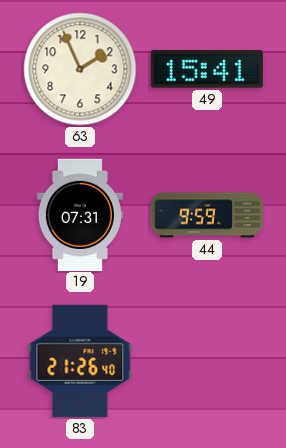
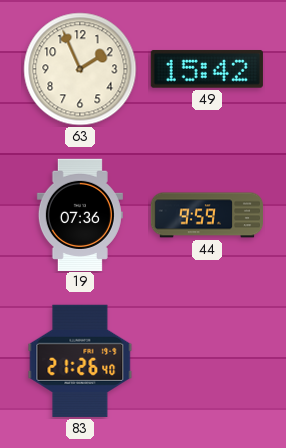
49: 15:41 -> 15:42 (207, 69)
19: 07:31 -> 07:36 (80, 214)
